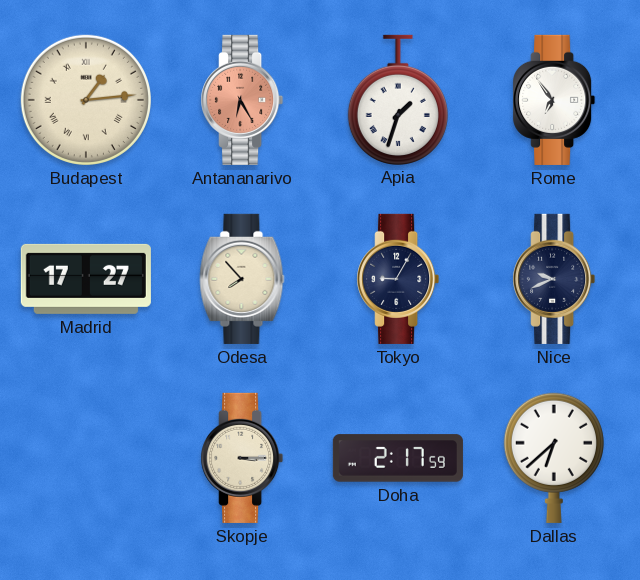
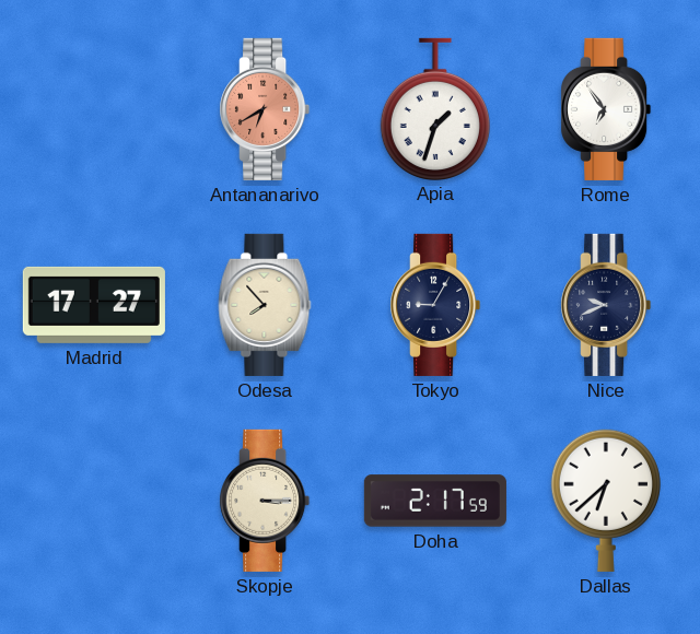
Budapest: 1:14 -> none (86, 100)
Antananarivo: 6:25 -> 6:40 (265, 109)
